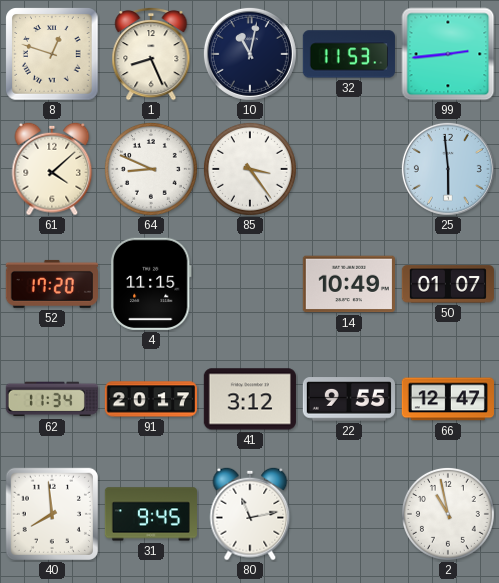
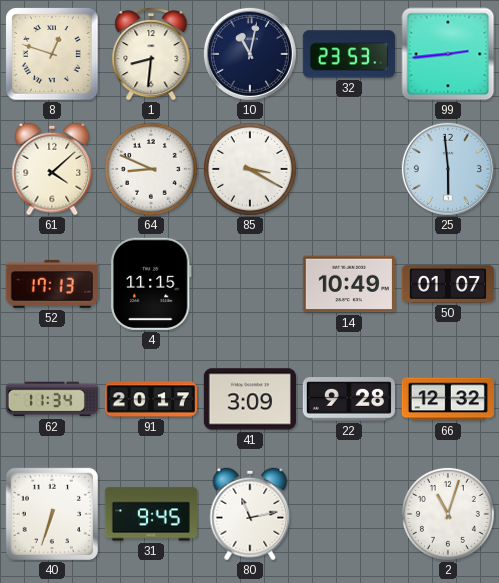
1: 8:26 -> 8:31 (151, 54)
32: 11:53 -> 23:53 (349, 54)
85: 3:24 -> 3:20 (250, 169)
52: 17:20 -> 17:13 (52, 284)
41: 3:12 -> 3:09 (250, 399)
22: 9:55 -> 9:28 (349, 399)
66: 12:47 -> 12:32 (448, 399)
40: 7:59 -> 6:33 (52, 514)
2: 10:58 -> 11:03 (448, 514)
